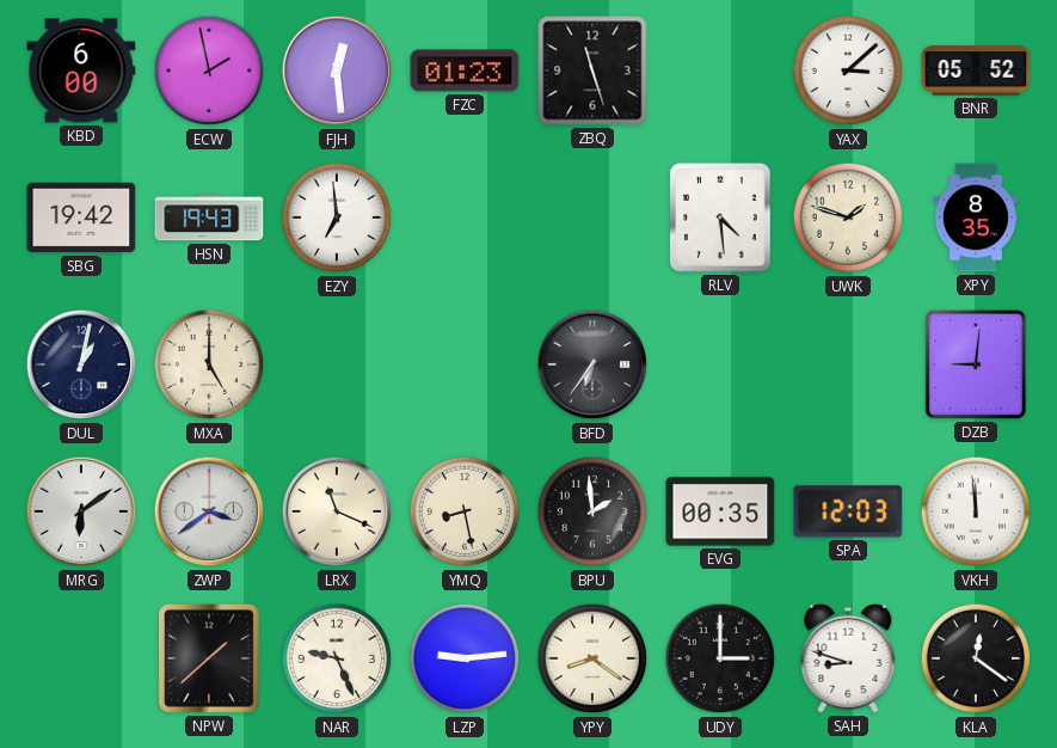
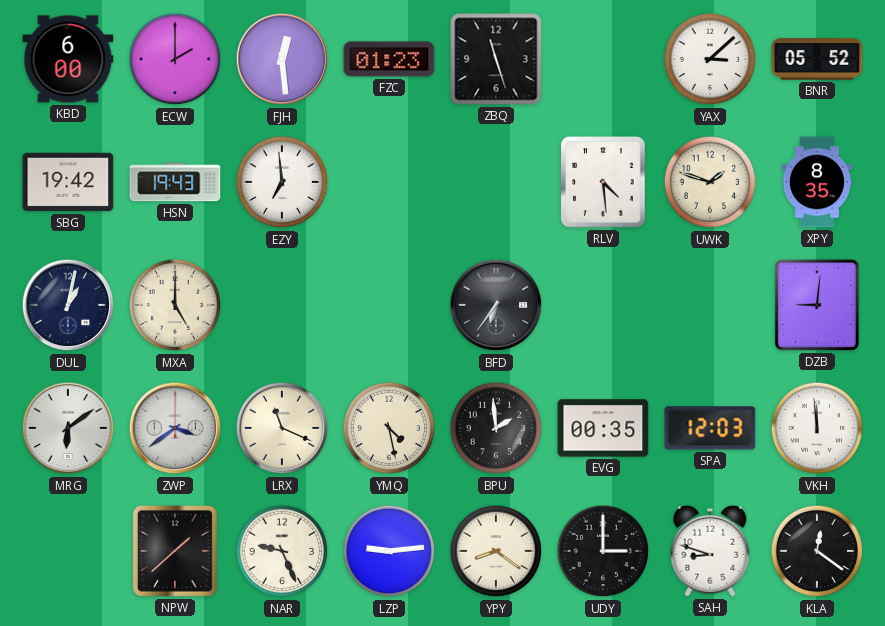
ECW: 1:58 -> 2:00 (175, 59)
YMQ: 8:28 -> 4:28 (389, 428)
